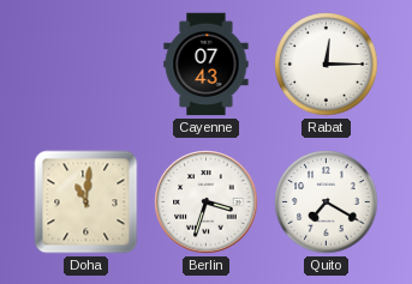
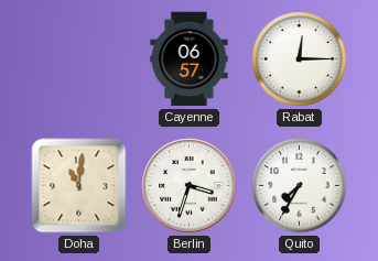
Cayenne: 07:43 -> 06:57 (190, 59)
Quito: 7:20 -> 7:35 (300, 186)
